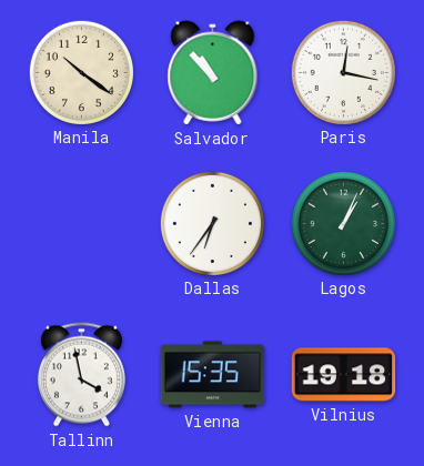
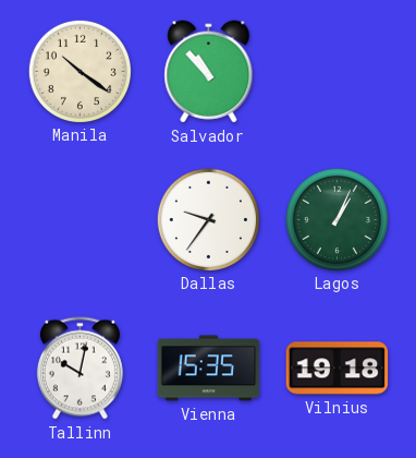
Paris: 12:17 -> none (343, 72)
Dallas: 6:36 -> 9:36 (208, 219)
Tallinn: 3:58 -> 10:02 (79, 369)
